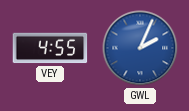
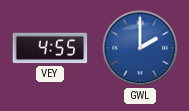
GWL: 2:04 -> 2:00 (140, 48)
